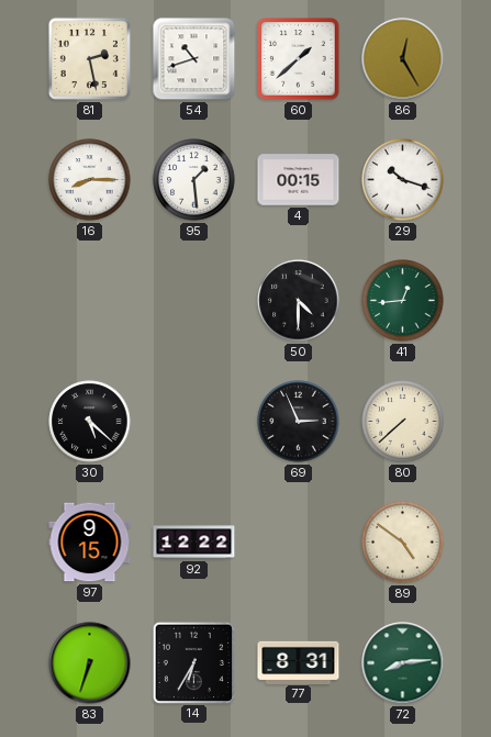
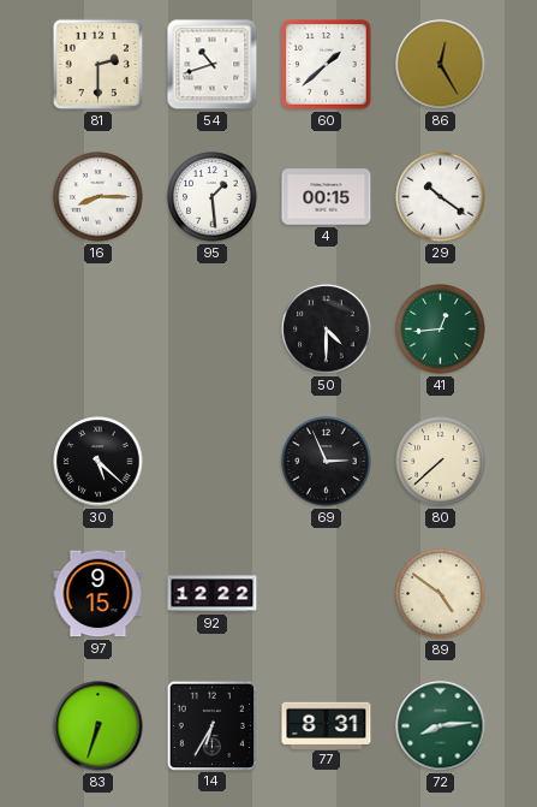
81: 2:28 -> 2:30 (97, 64)
29: 10:18 -> 10:21 (441, 197)
